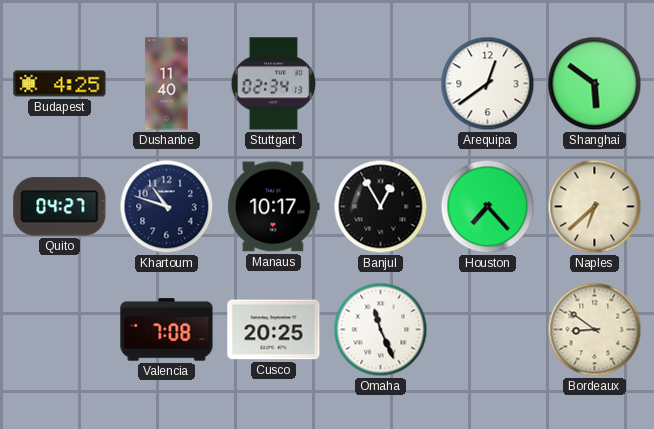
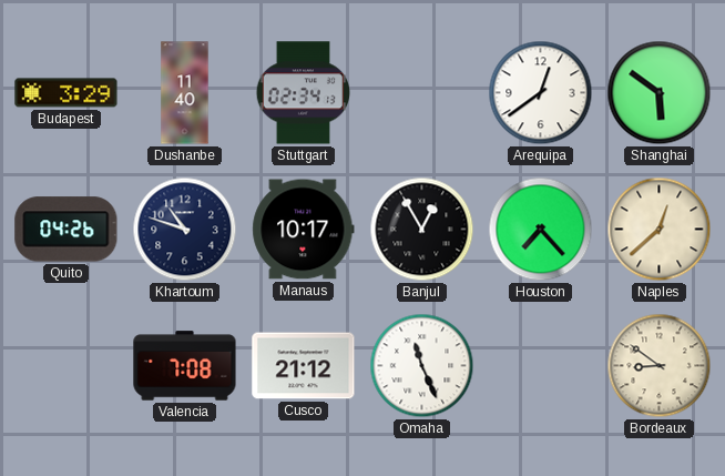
Budapest: 4:25 -> 3:29 (67, 93)
Quito: 04:27 -> 04:26 (67, 230)
Naples: 6:38 -> 12:38 (660, 230)
Cusco: 20:25 -> 21:12 (304, 366)
